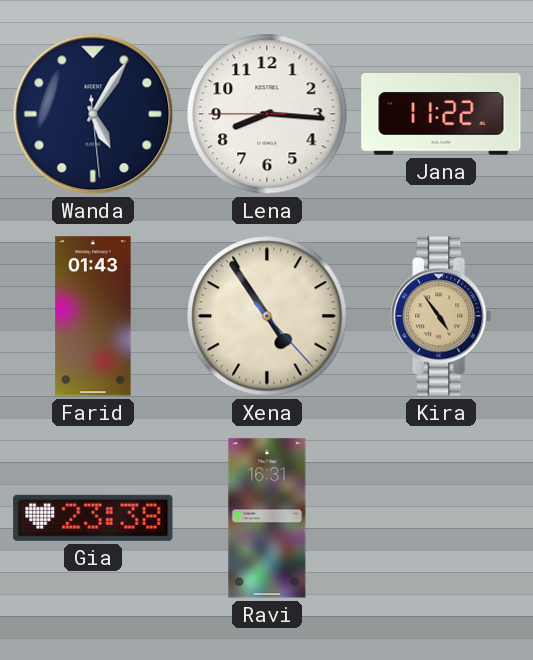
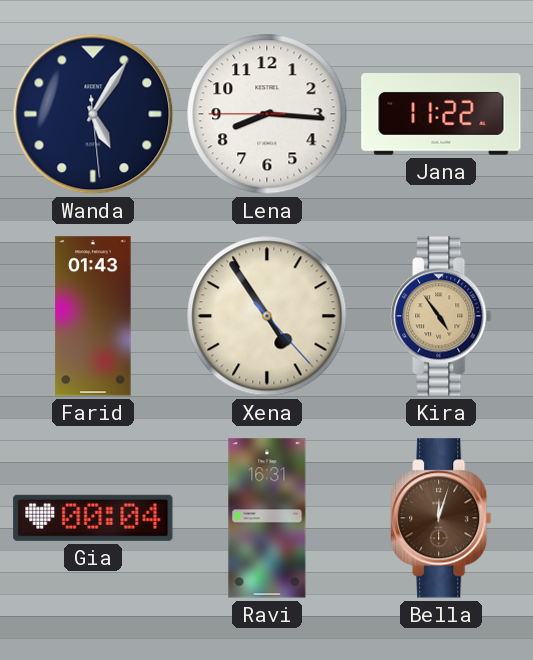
Gia: 23:38 -> 00:04 (93, 518)
Bella: none -> 12:03 (441, 518)
